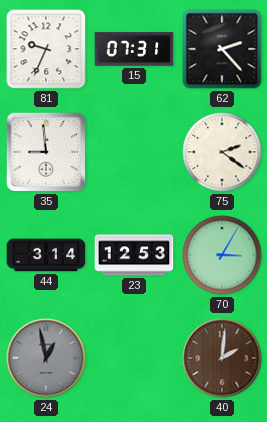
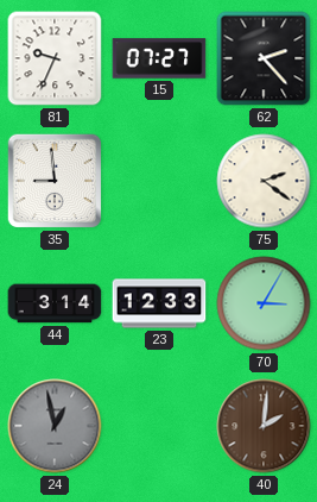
15: 07:31 -> 07:27 (159, 58)
23: 12:53 -> 12:33 (159, 303)
